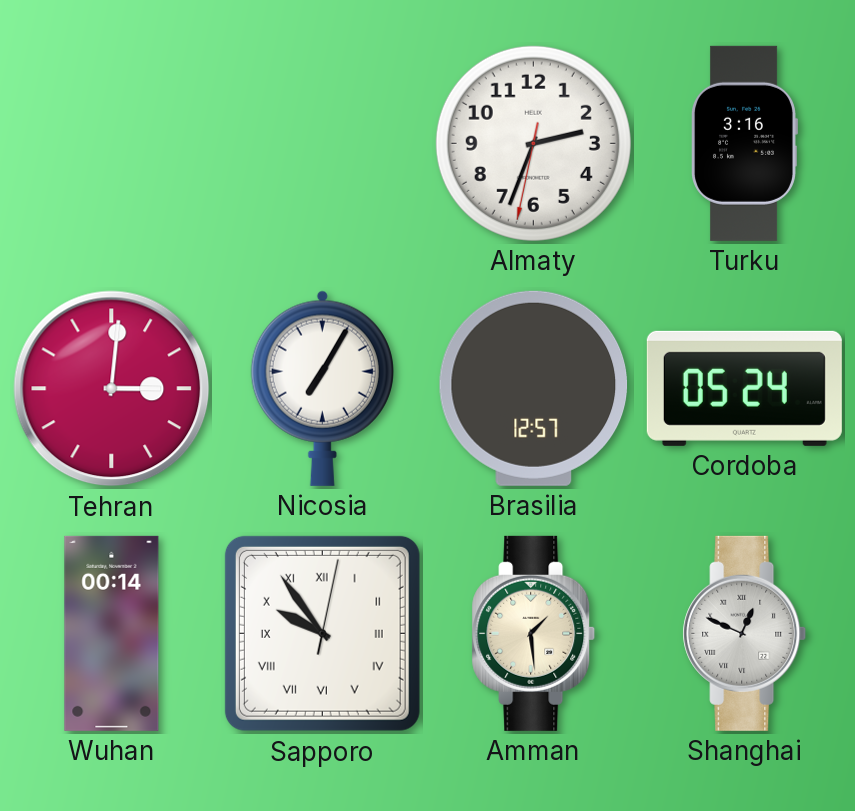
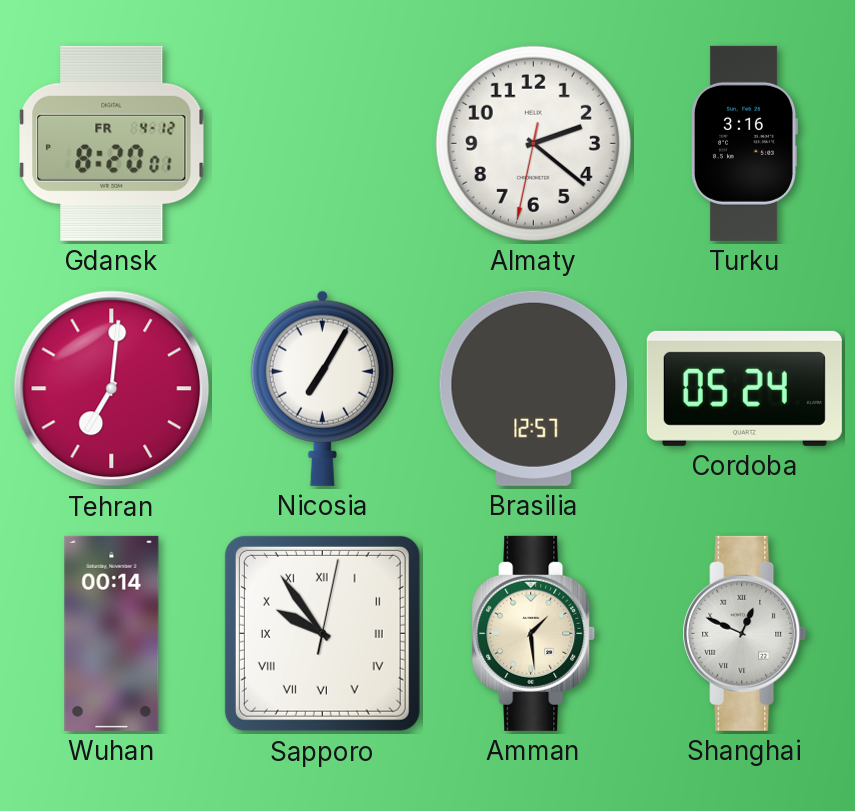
Gdansk: none -> 8:20 (112, 143)
Almaty: 2:33 -> 2:21 (533, 143)
Tehran: 3:01 -> 7:01 (112, 389)
